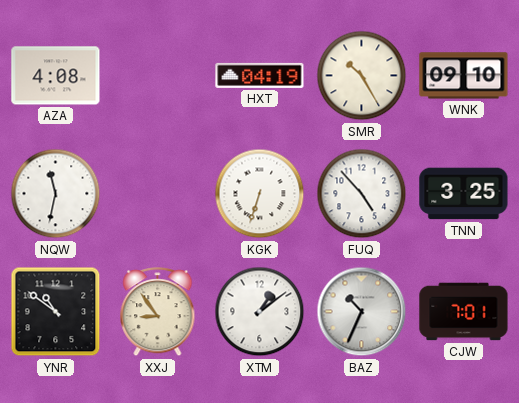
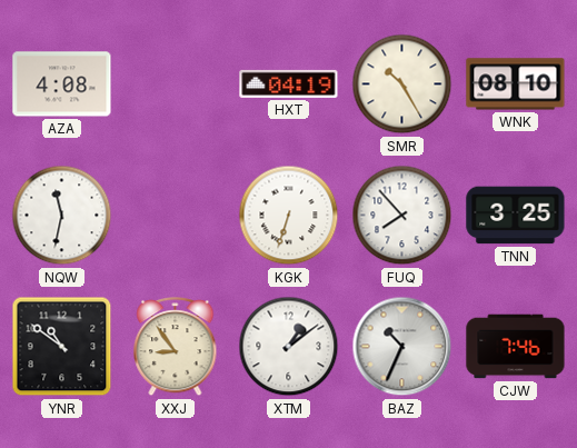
WNK: 09:10 -> 08:10 (516, 84)
FUQ: 4:53 -> 7:53 (402, 216)
CJW: 7:01 -> 7:46 (516, 347)
